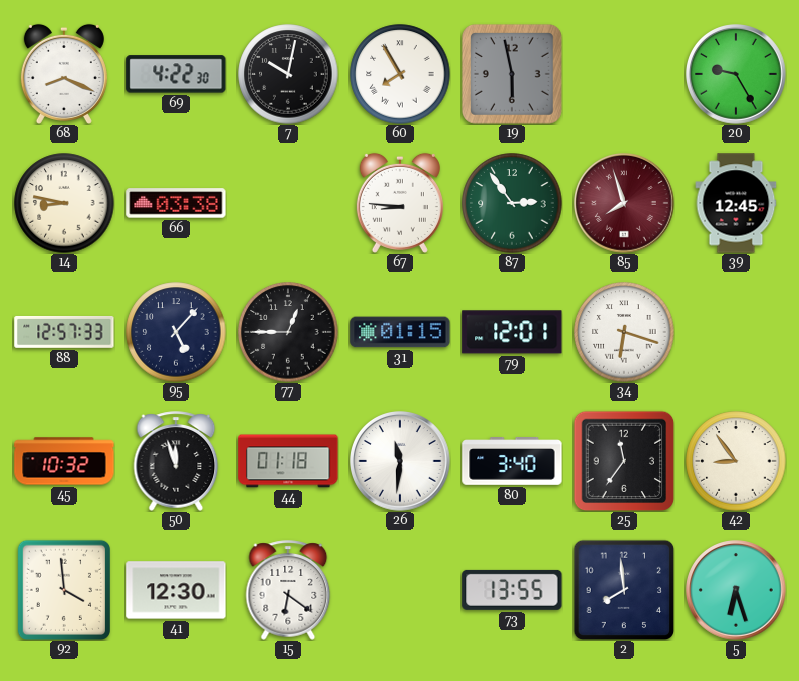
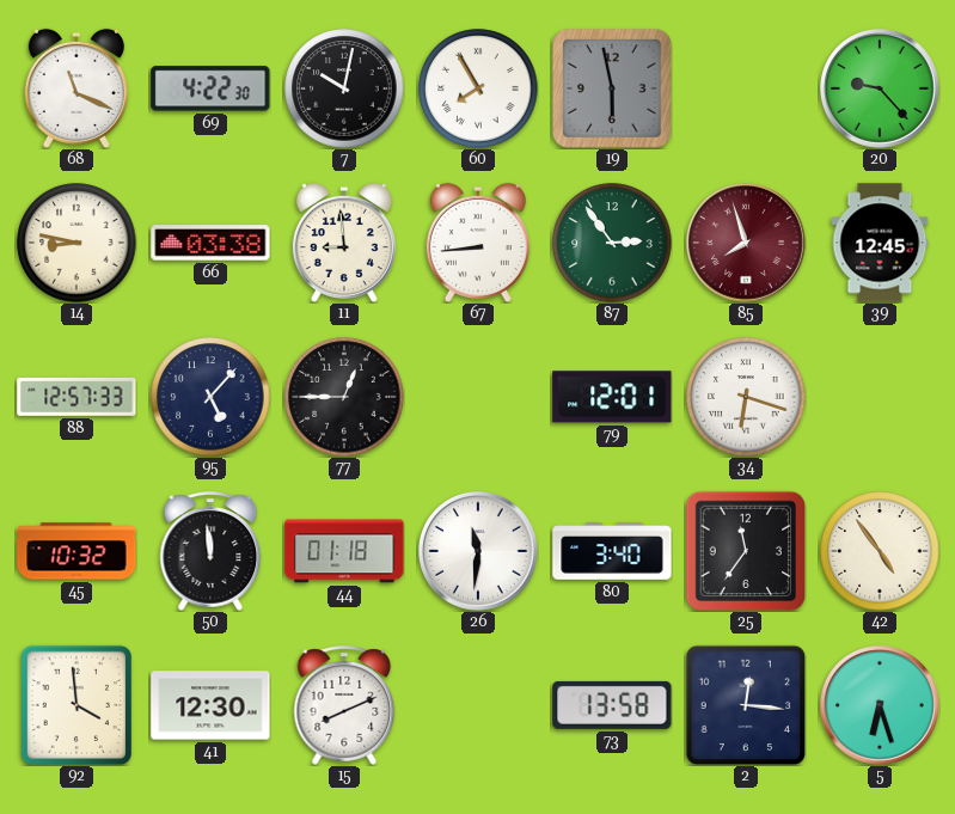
68: 8:19 -> 11:19 (76, 88)
20: 9:25 -> 9:23 (881, 90)
11: none -> 8:59 (344, 243)
67: 8:46 -> 8:44 (478, 243)
31: 01:15 -> none (400, 332)
50: 11:57 -> 11:59 (210, 551)
42: 8:54 -> 4:54 (880, 551)
15: 6:21 -> 8:11 (344, 705)
73: 13:55 -> 13:58 (612, 705)
2: 7:59 -> 12:16 (746, 705)
